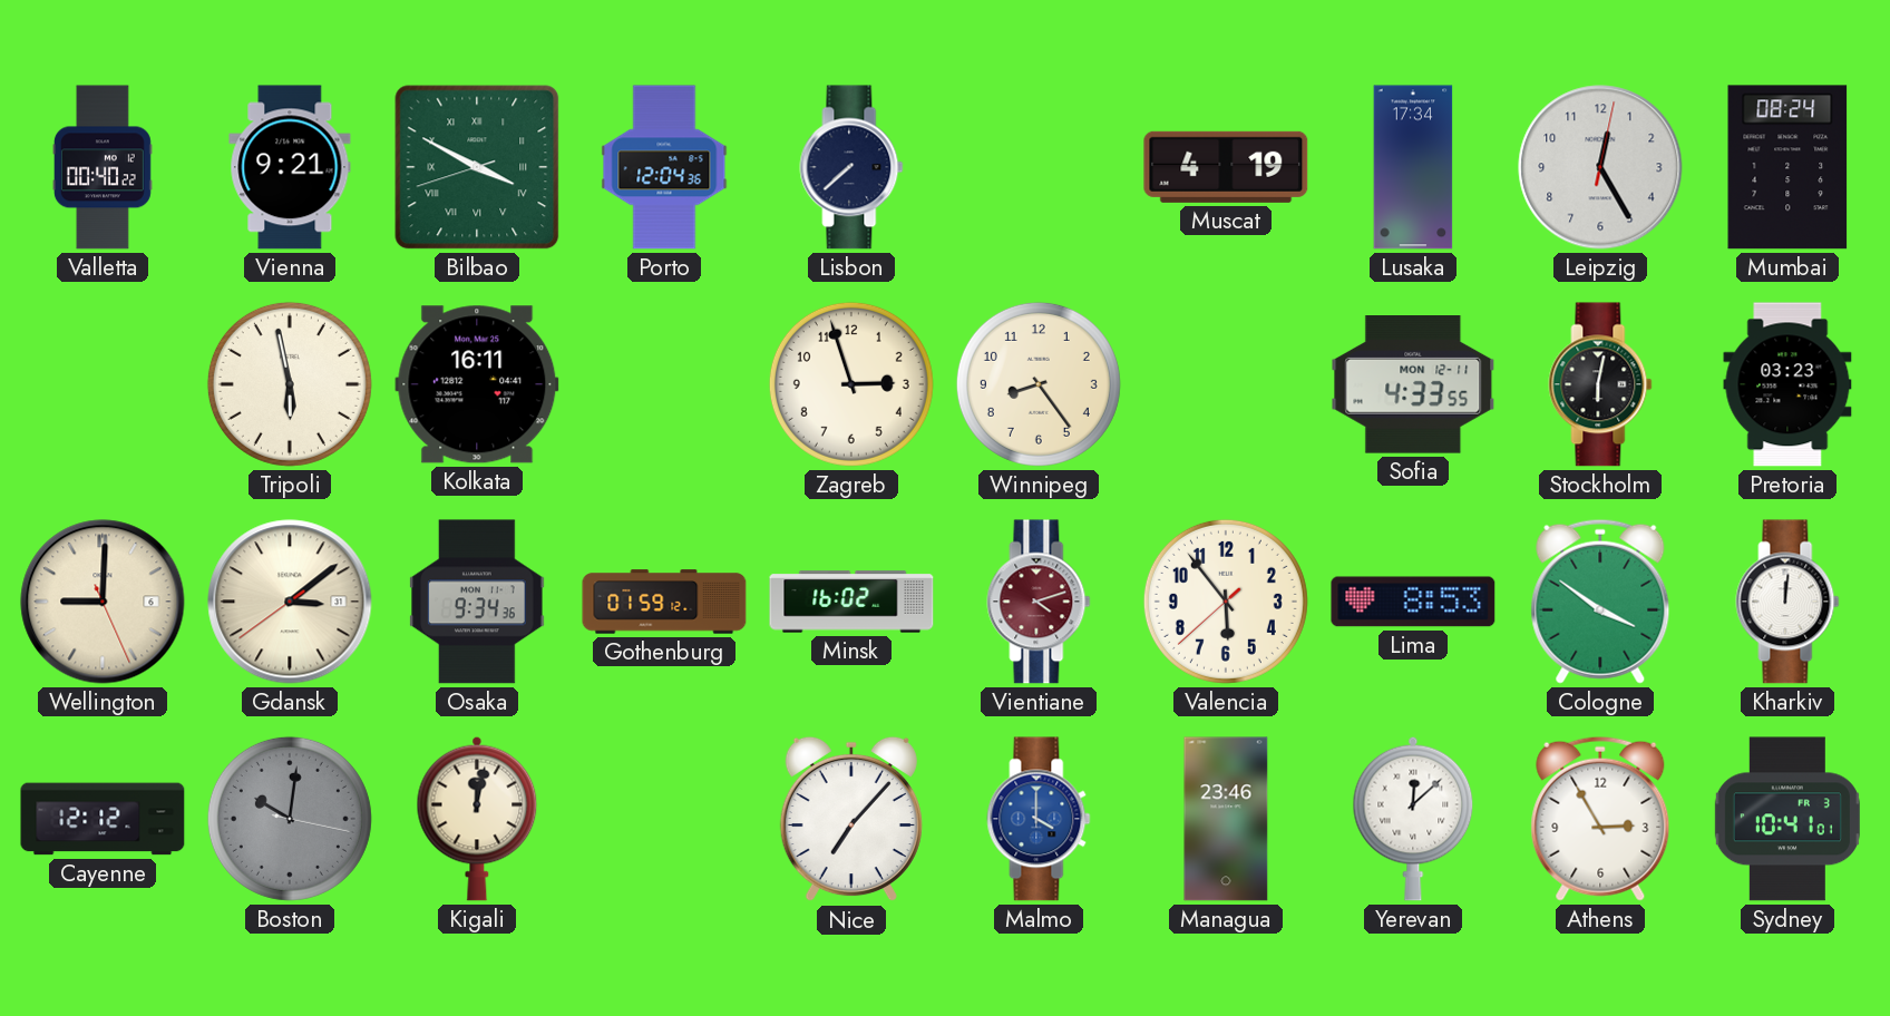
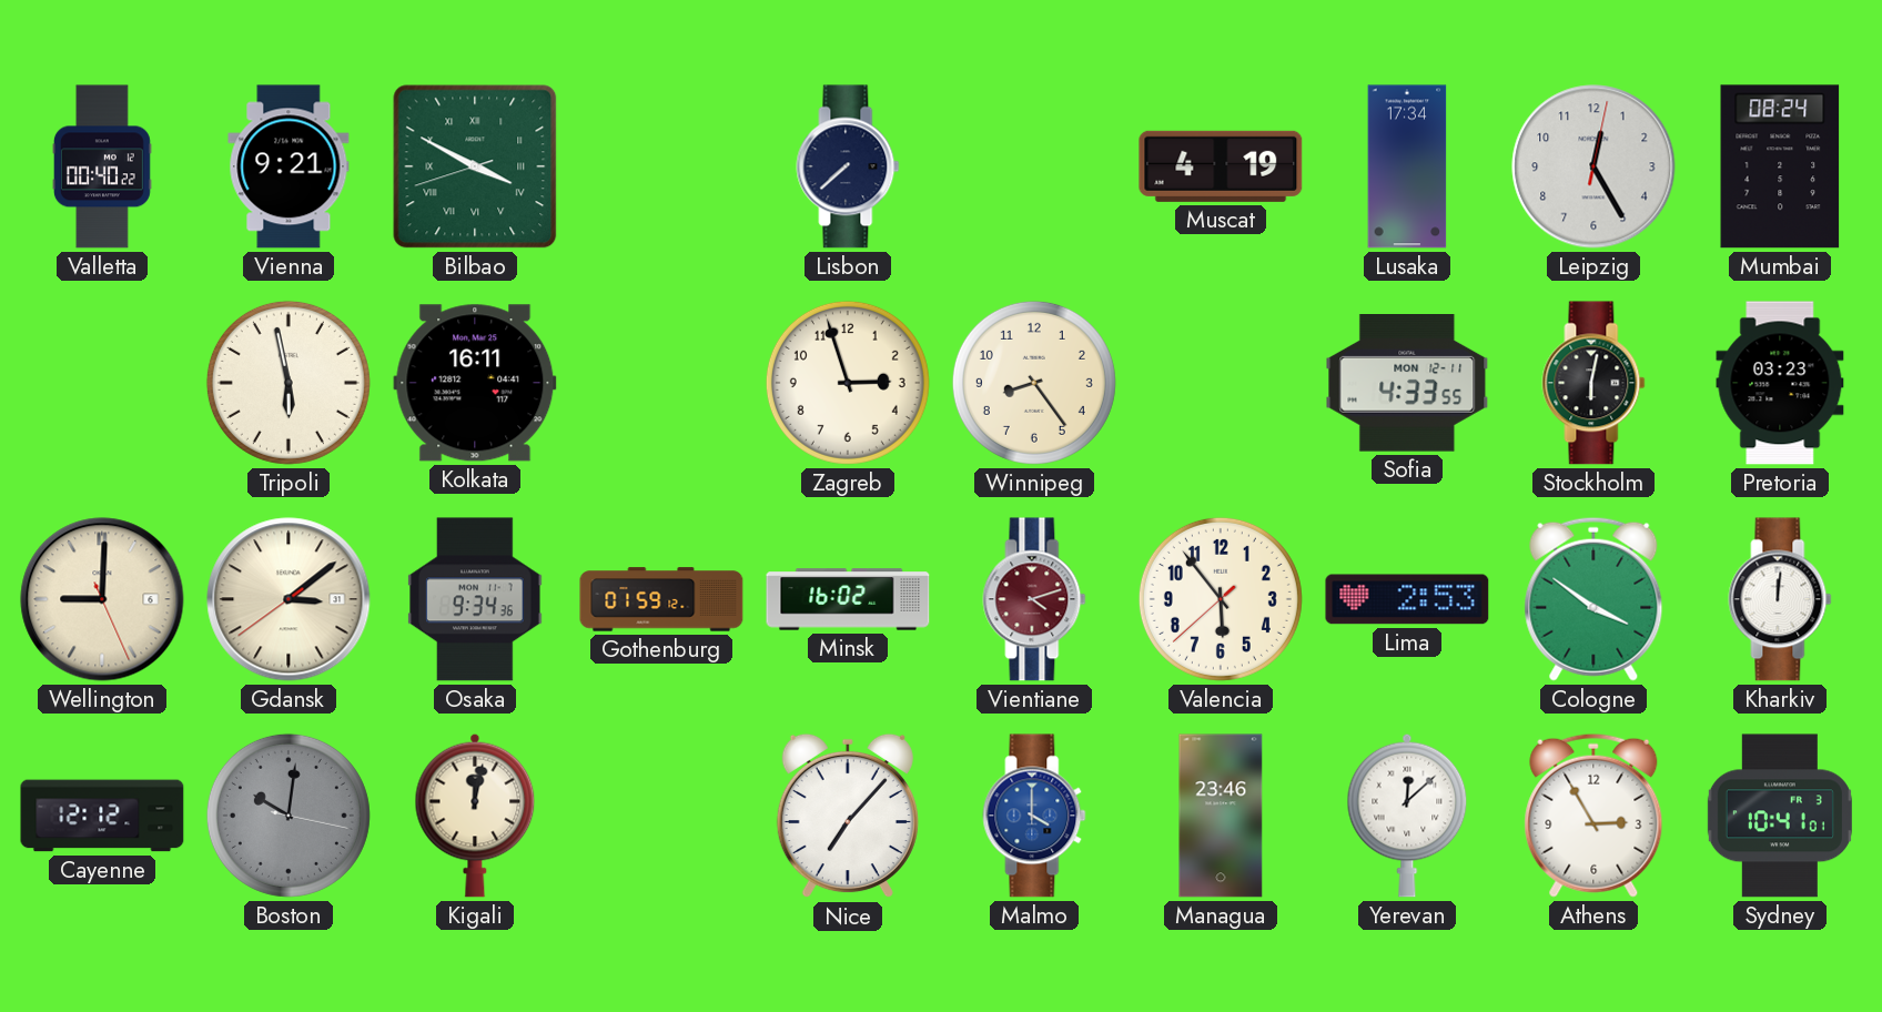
Porto: 12:04 -> none (664, 167)
Lima: 8:53 -> 2:53 (1407, 599)
